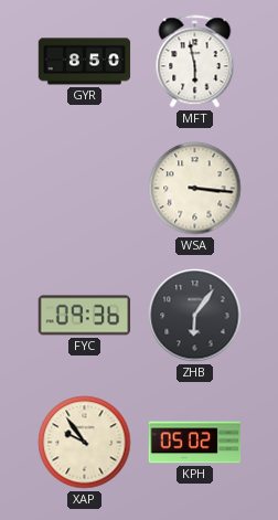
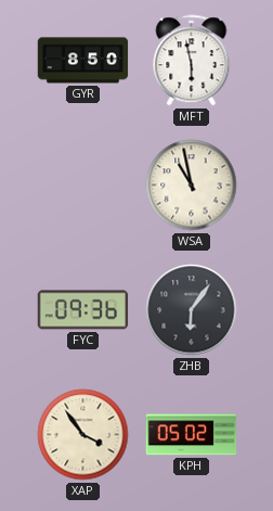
WSA: 3:16 -> 10:58 (192, 186)
XAP: 9:54 -> 3:54 (83, 435)
